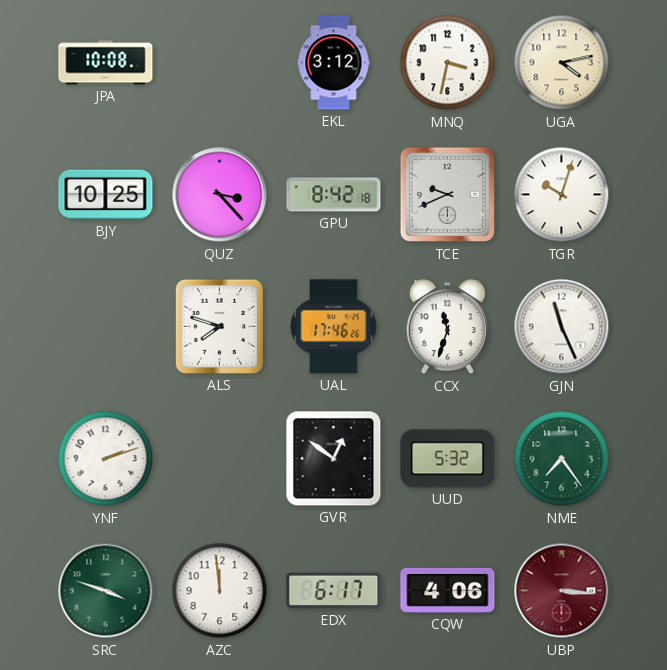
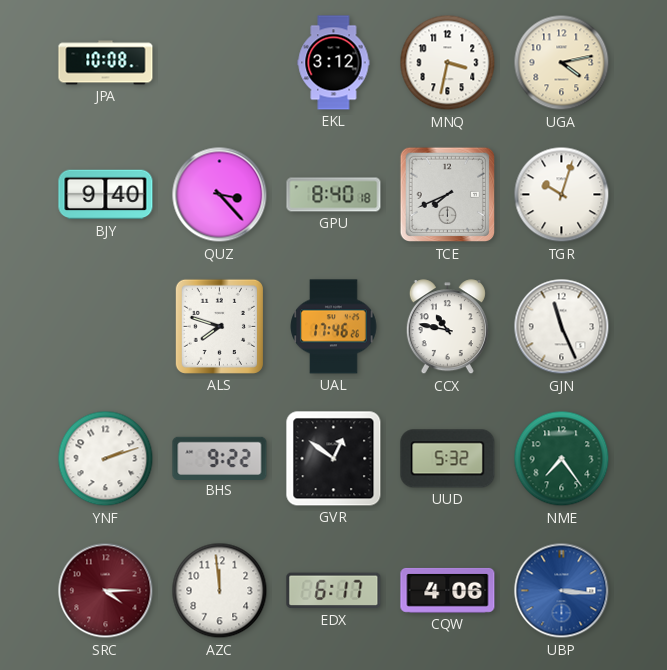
BJY: 10:25 -> 9:40 (106, 195)
GPU: 8:42 -> 8:40 (334, 195)
TCE: 9:41 -> 7:41 (448, 195)
CCX: 11:33 -> 10:47 (447, 327)
BHS: none -> 9:22 (220, 458)
SRC: 3:48 -> 4:15 (106, 591)
SRC dial: green -> burgundy (106, 591)
UBP dial: burgundy -> blue (562, 591)
